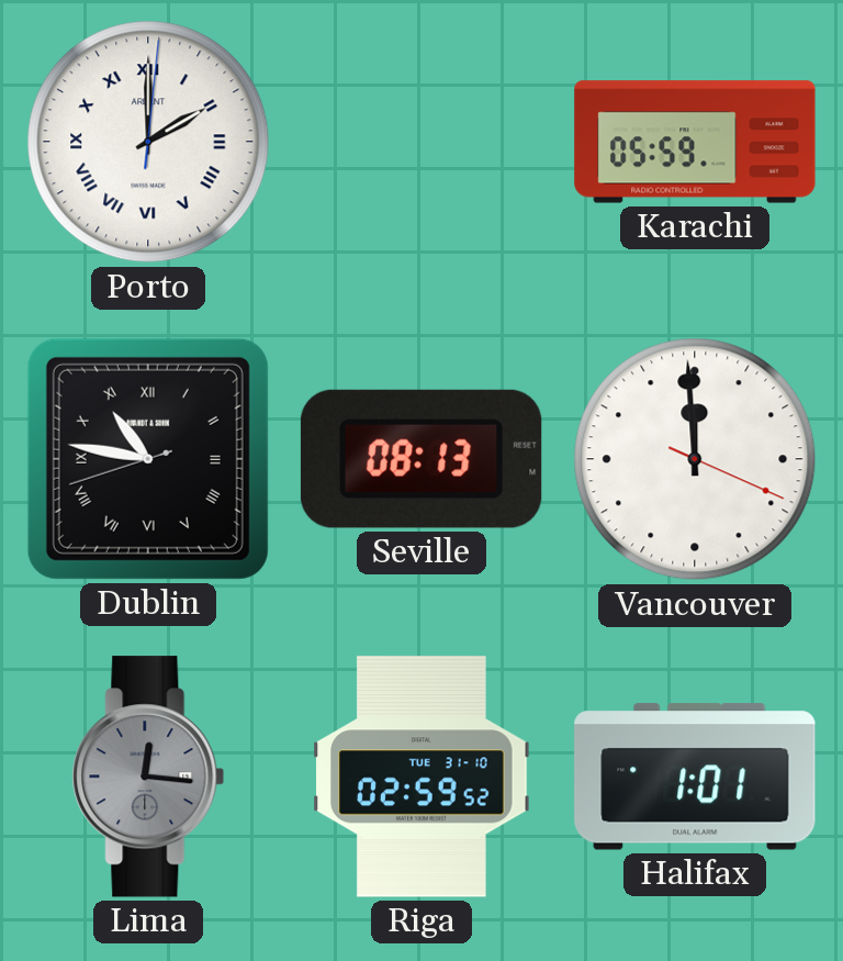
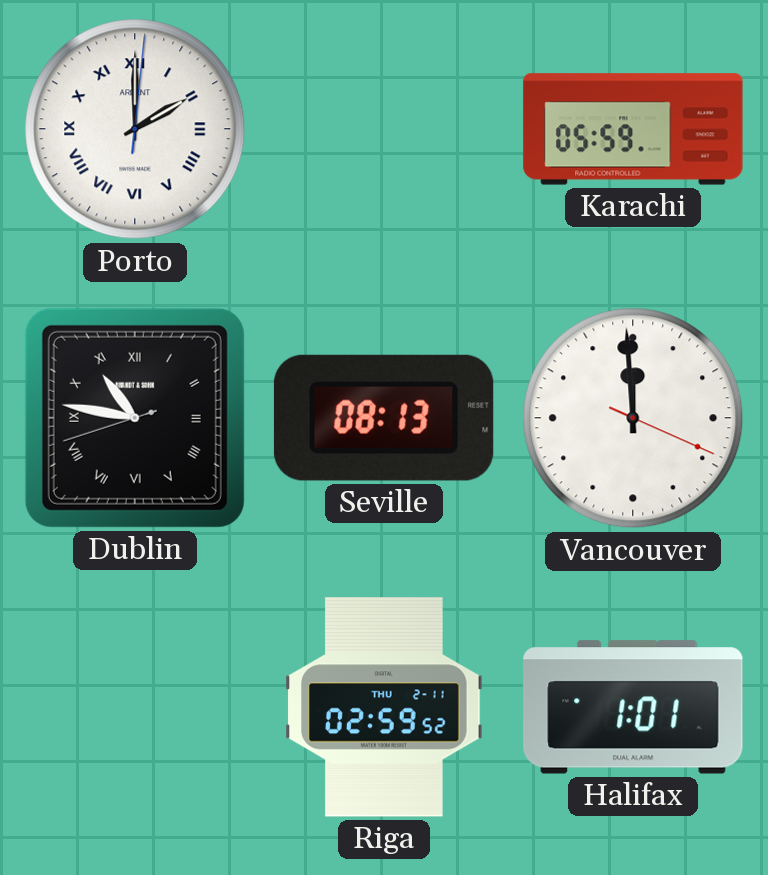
Lima: 12:16 -> none (148, 776)
Riga date: TUE 31-10 -> THU 2-11 (384, 707)
